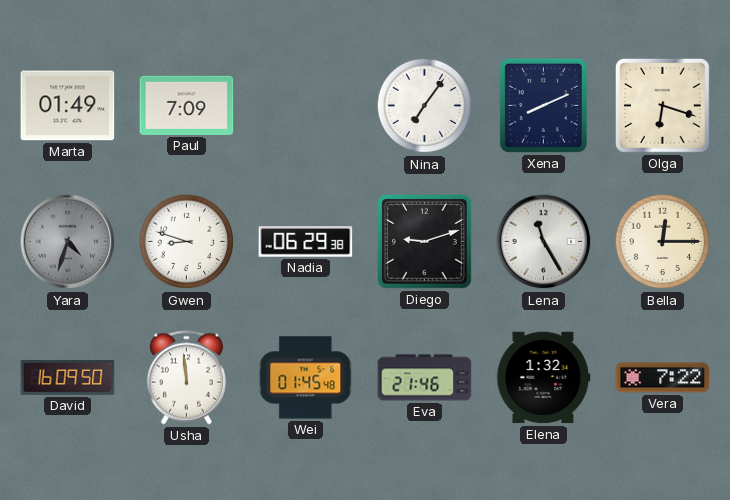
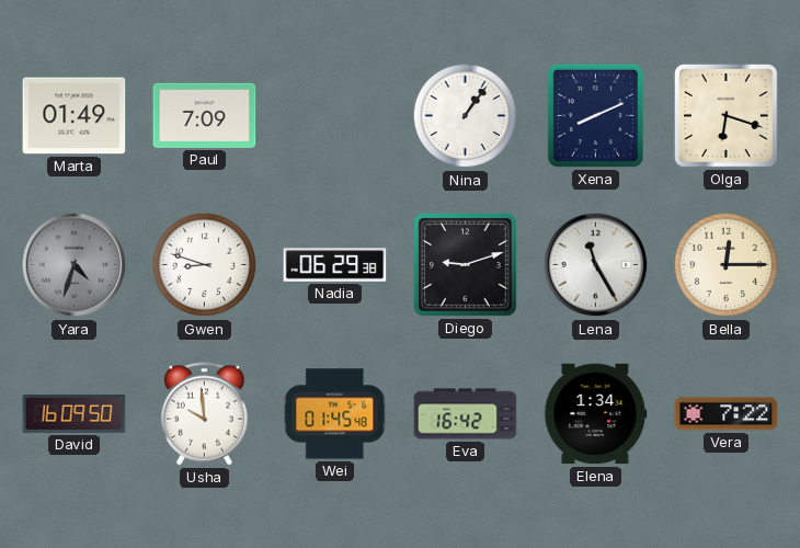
Nina: 7:06 -> 1:06 (466, 116)
Usha: 11:59 -> 9:59 (204, 414)
Eva: 21:46 -> 16:42 (466, 414)
Elena: 1:32 -> 1:34 (596, 414)
